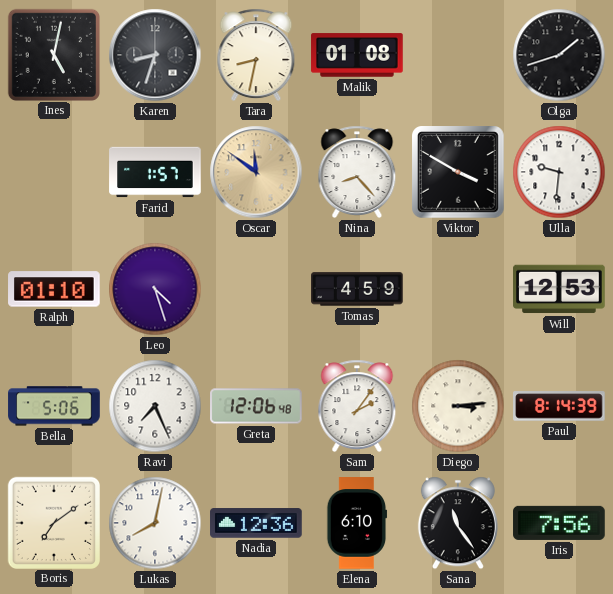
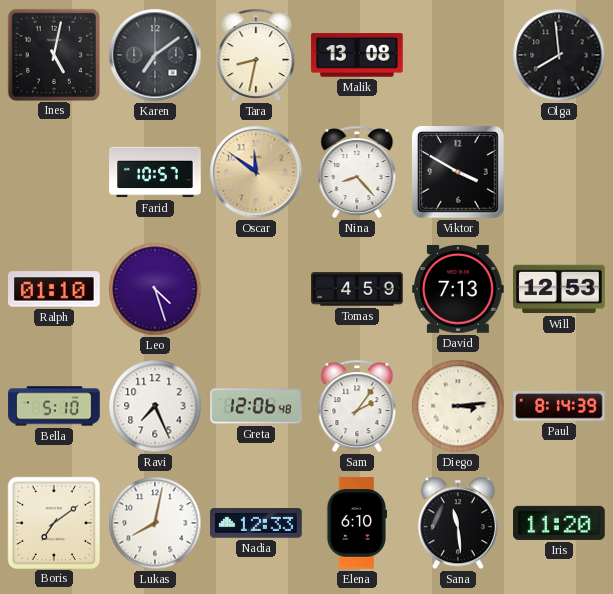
Karen: 8:33 -> 7:09 (155, 55)
Malik: 01:08 -> 13:08 (357, 55)
Olga: 1:42 -> 7:59 (559, 55)
Farid: 1:57 -> 10:57 (155, 172)
Ulla: 9:31 -> none (559, 172)
David: none -> 7:13 (458, 289)
Bella: 5:06 -> 5:10 (54, 406)
Nadia: 12:36 -> 12:33 (256, 523)
Sana: 11:24 -> 11:29 (458, 523)
Iris: 7:56 -> 11:20 (559, 523)
